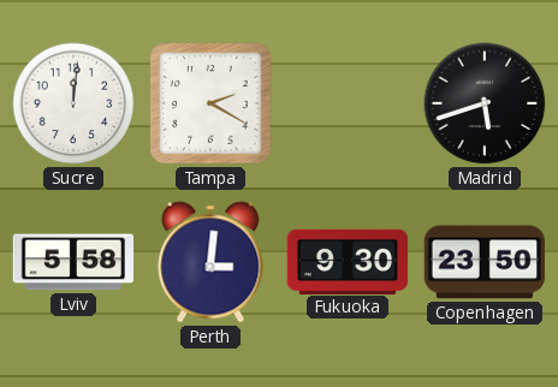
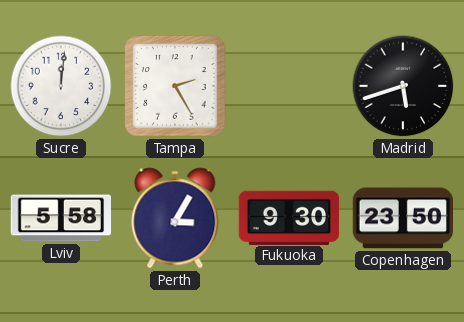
Tampa: 2:20 -> 2:25 (175, 86)
Perth: 3:01 -> 3:05 (175, 218)
